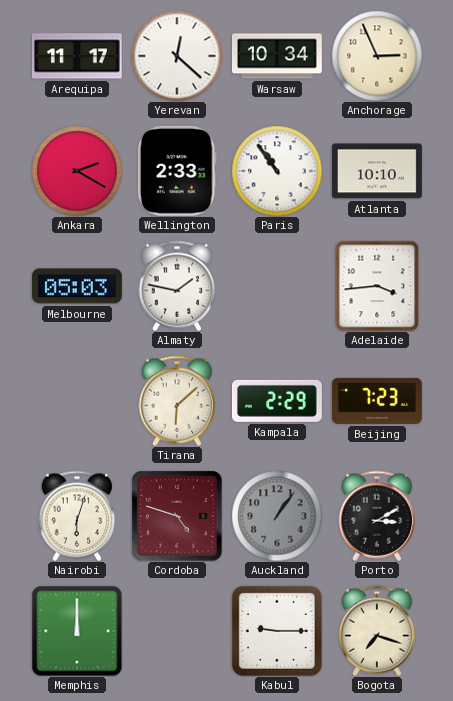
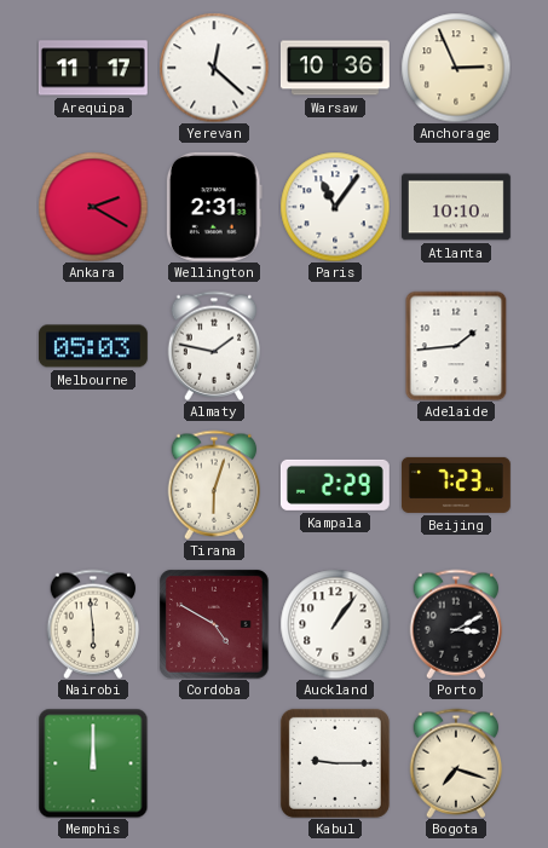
Warsaw: 10:34 -> 10:36 (335, 68)
Wellington: 2:33 -> 2:31 (214, 207)
Paris: 10:54 -> 11:06 (335, 207)
Adelaide: 3:44 -> 1:44 (456, 346)
Tirana: 6:08 -> 6:03 (214, 485)
Nairobi: 6:03 -> 5:59 (93, 624)
Cordoba: 4:48 -> 4:50 (214, 624)
Auckland dial: grey -> white (335, 624)
